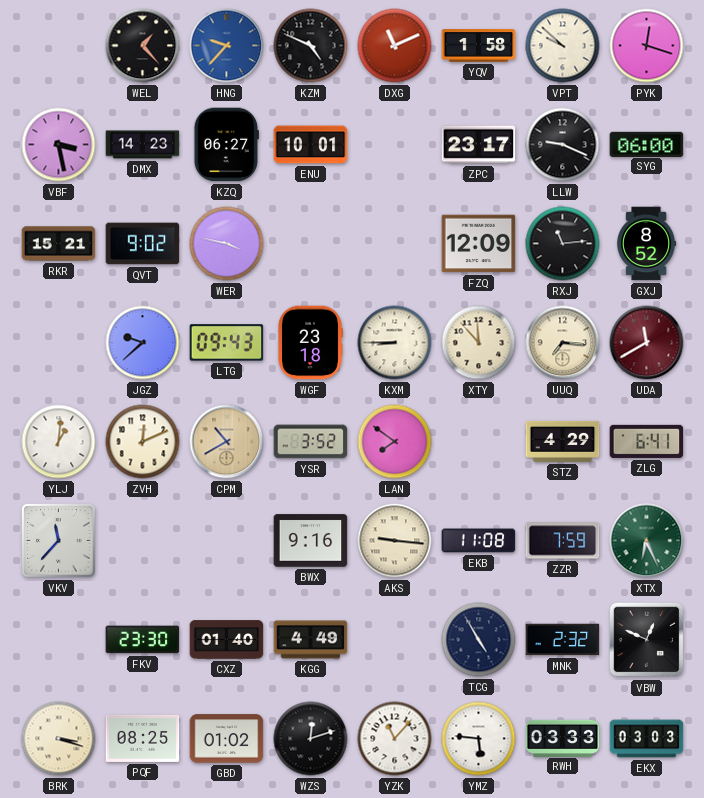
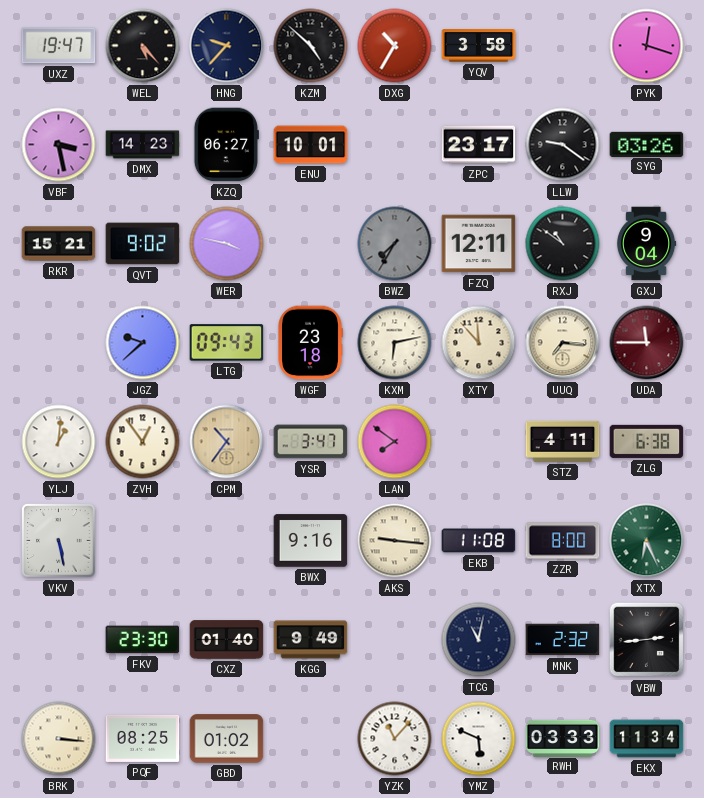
UXZ: none -> 19:47 (59, 46)
WEL: 1:23 -> 5:23 (143, 46)
HNG dial: blue -> navy (227, 46)
KZM: 4:49 -> 4:52 (311, 46)
DXG: 11:11 -> 10:35 (395, 46)
YQV: 1:58 -> 3:58 (479, 46)
VPT: 9:52 -> none (563, 46)
LLW: 9:19 -> 9:21 (563, 145)
SYG: 06:00 -> 03:26 (647, 144)
BWZ: none -> 7:35 (395, 244)
FZQ: 12:09 -> 12:11 (479, 244)
RXJ: 11:14 -> 10:51 (563, 244)
GXJ: 8:52 -> 9:04 (646, 244)
KXM: 8:45 -> 6:13 (395, 343)
UDA: 11:40 -> 11:45 (647, 343)
ZVH: 12:11 -> 12:54 (143, 442)
CPM: 10:40 -> 10:36 (227, 442)
YSR: 3:52 -> 3:47 (311, 442)
STZ: 4:29 -> 4:11 (563, 441)
ZLG: 6:41 -> 6:38 (647, 441)
VKV: 11:37 -> 5:28 (59, 541)
ZZR: 7:59 -> 8:00 (563, 541)
KGG: 4:49 -> 9:49 (311, 640)
TCG: 4:55 -> 11:02 (479, 640)
VBW: 12:49 -> 2:44 (647, 640)
BRK: 3:18 -> 3:16 (59, 739)
WZS: 12:12 -> none (311, 739)
YMZ: 5:46 -> 5:49 (479, 739)
EKX: 03:03 -> 11:34 (647, 739)
